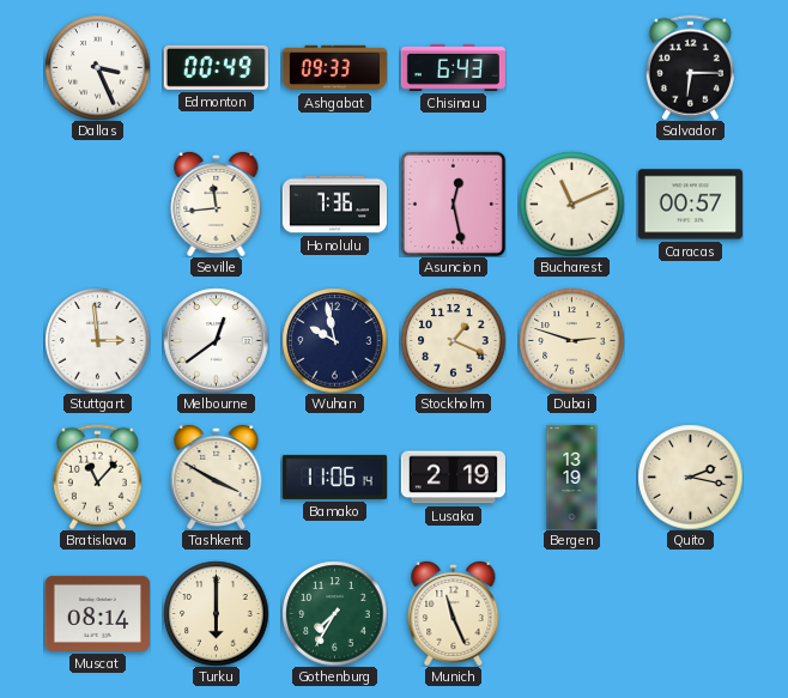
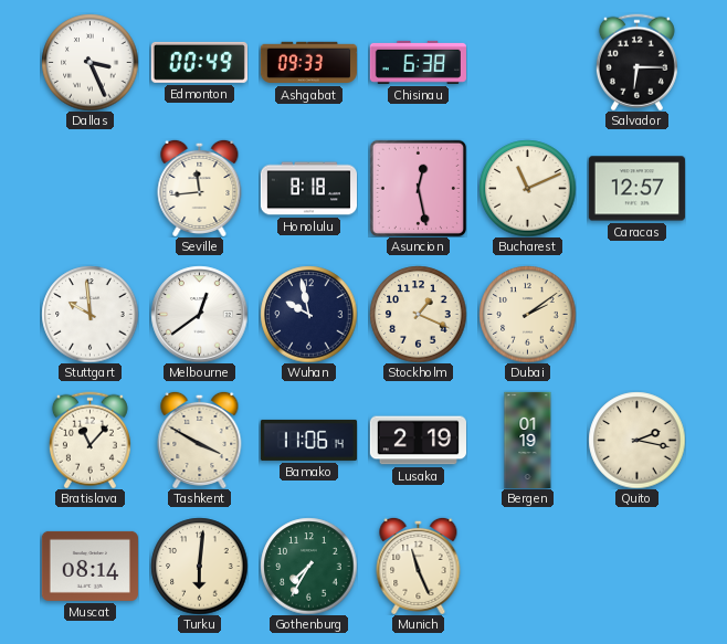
Chisinau: 6:43 -> 6:38 (418, 62)
Honolulu: 7:36 -> 8:18 (308, 189)
Caracas: 00:57 -> 12:57 (636, 189)
Stuttgart: 2:59 -> 9:59 (89, 314)
Dubai: 2:48 -> 2:09 (527, 314)
Bergen: 13:19 -> 01:19 (528, 440)
Turku: 6:00 -> 6:01 (199, 566)
